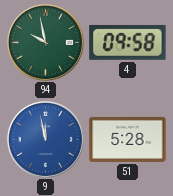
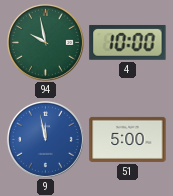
4: 09:58 -> 10:00 (128, 42)
51: 5:28 -> 5:00 (128, 139)
